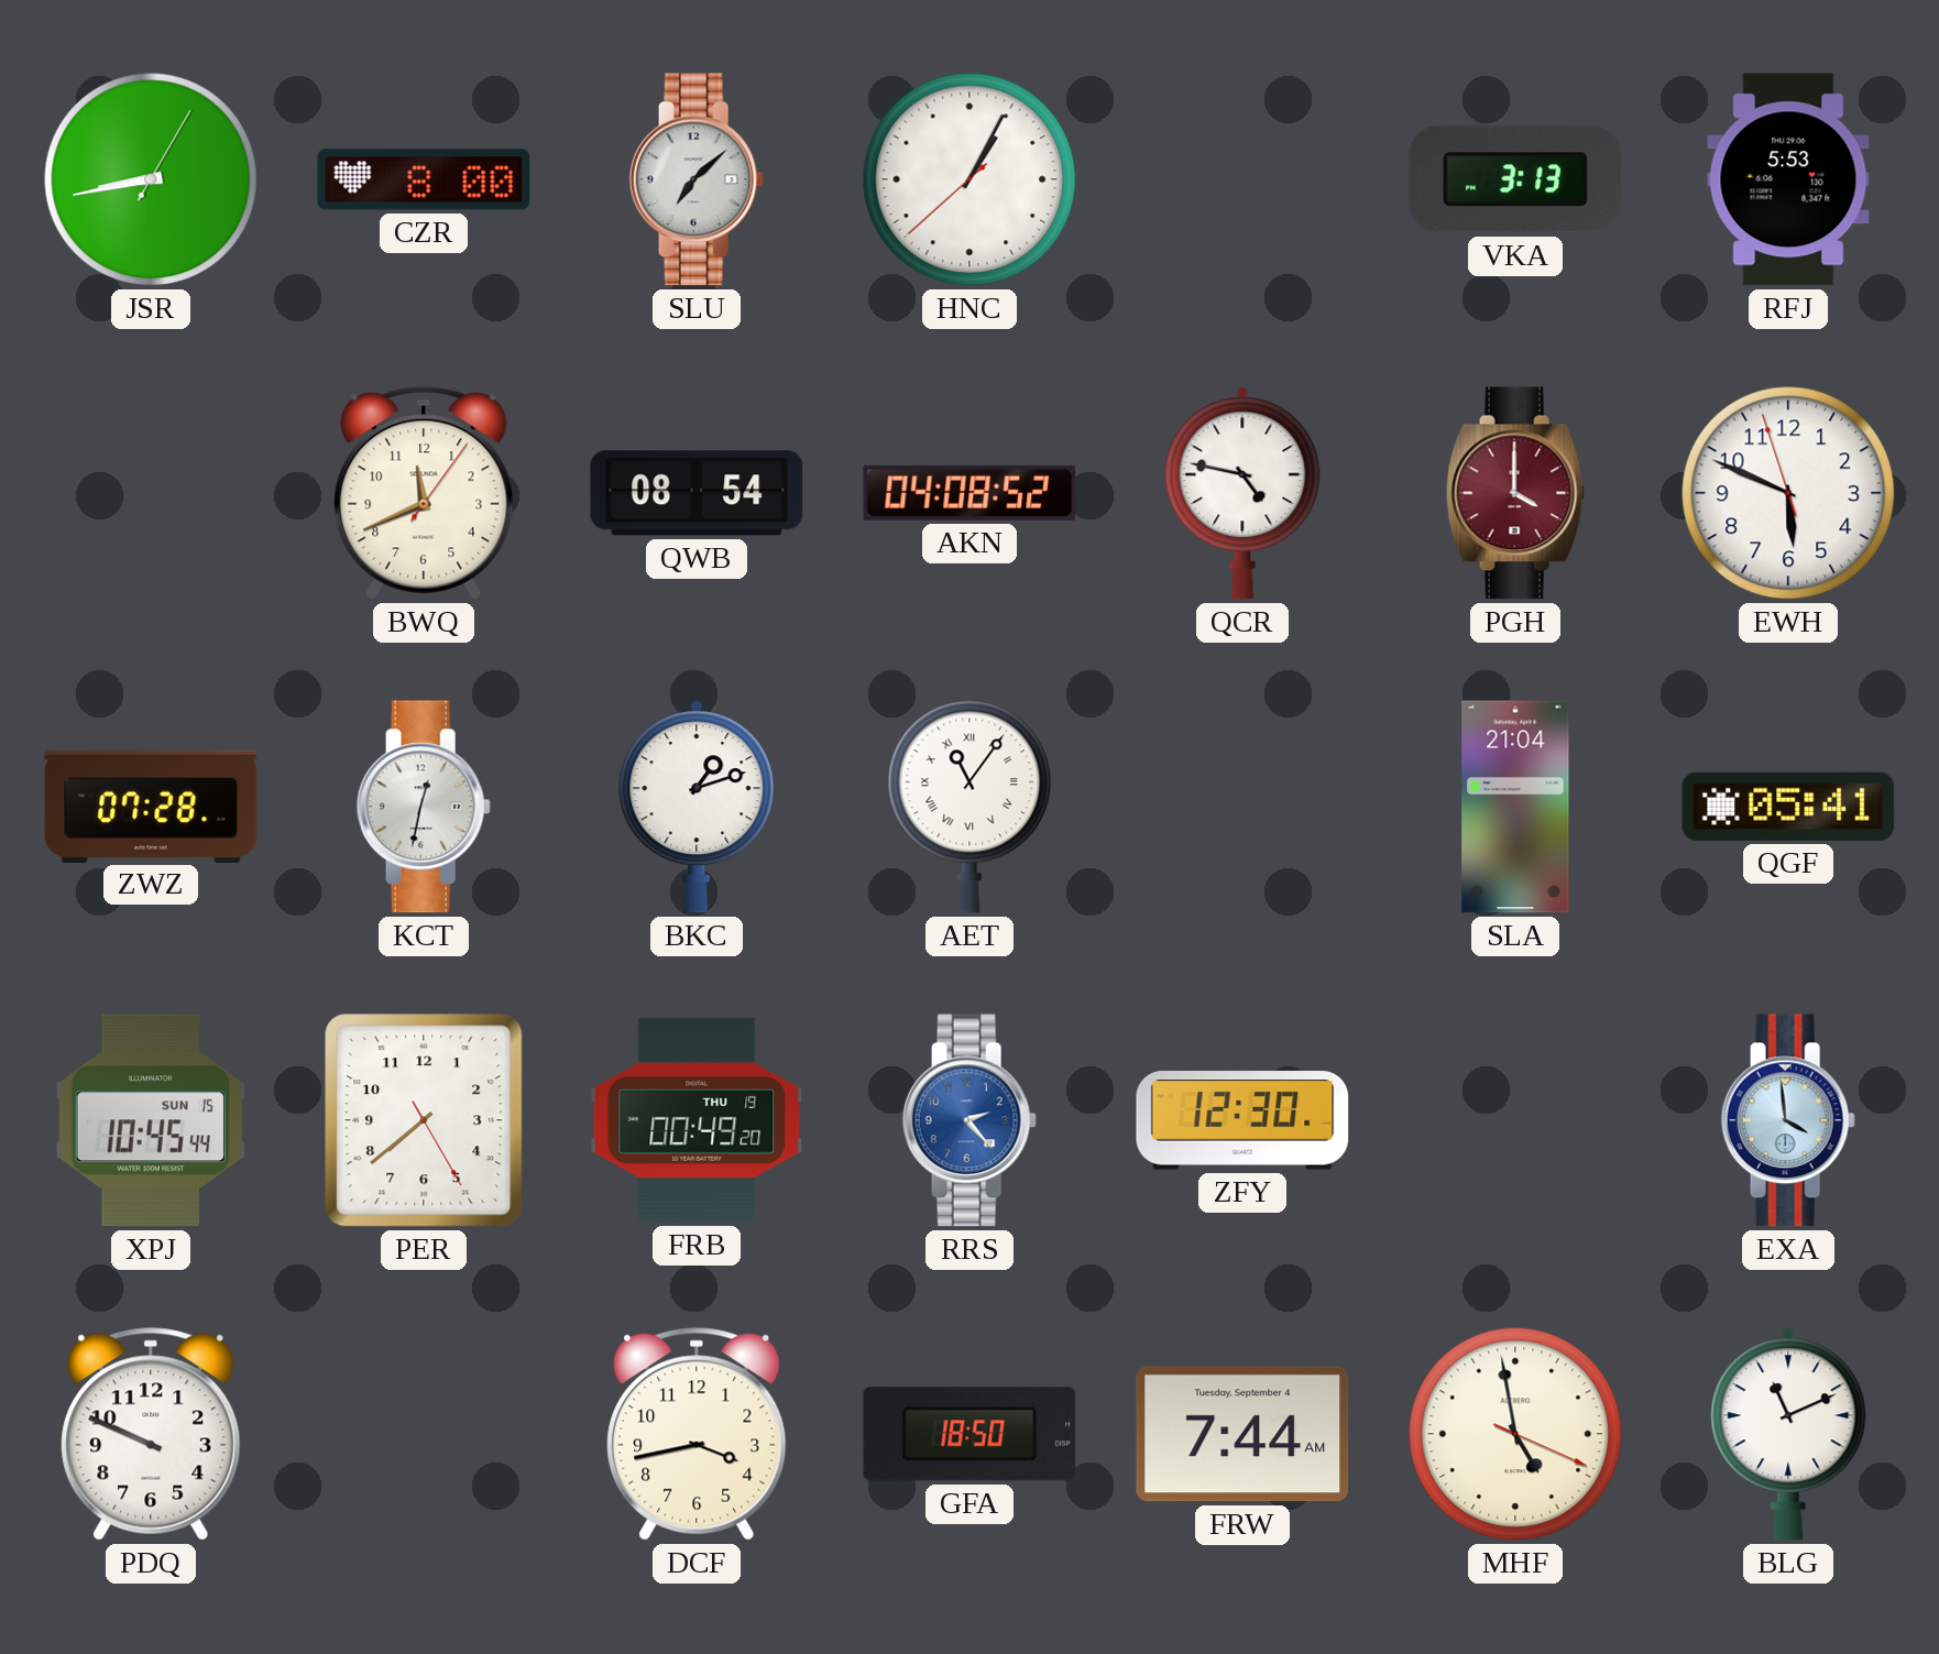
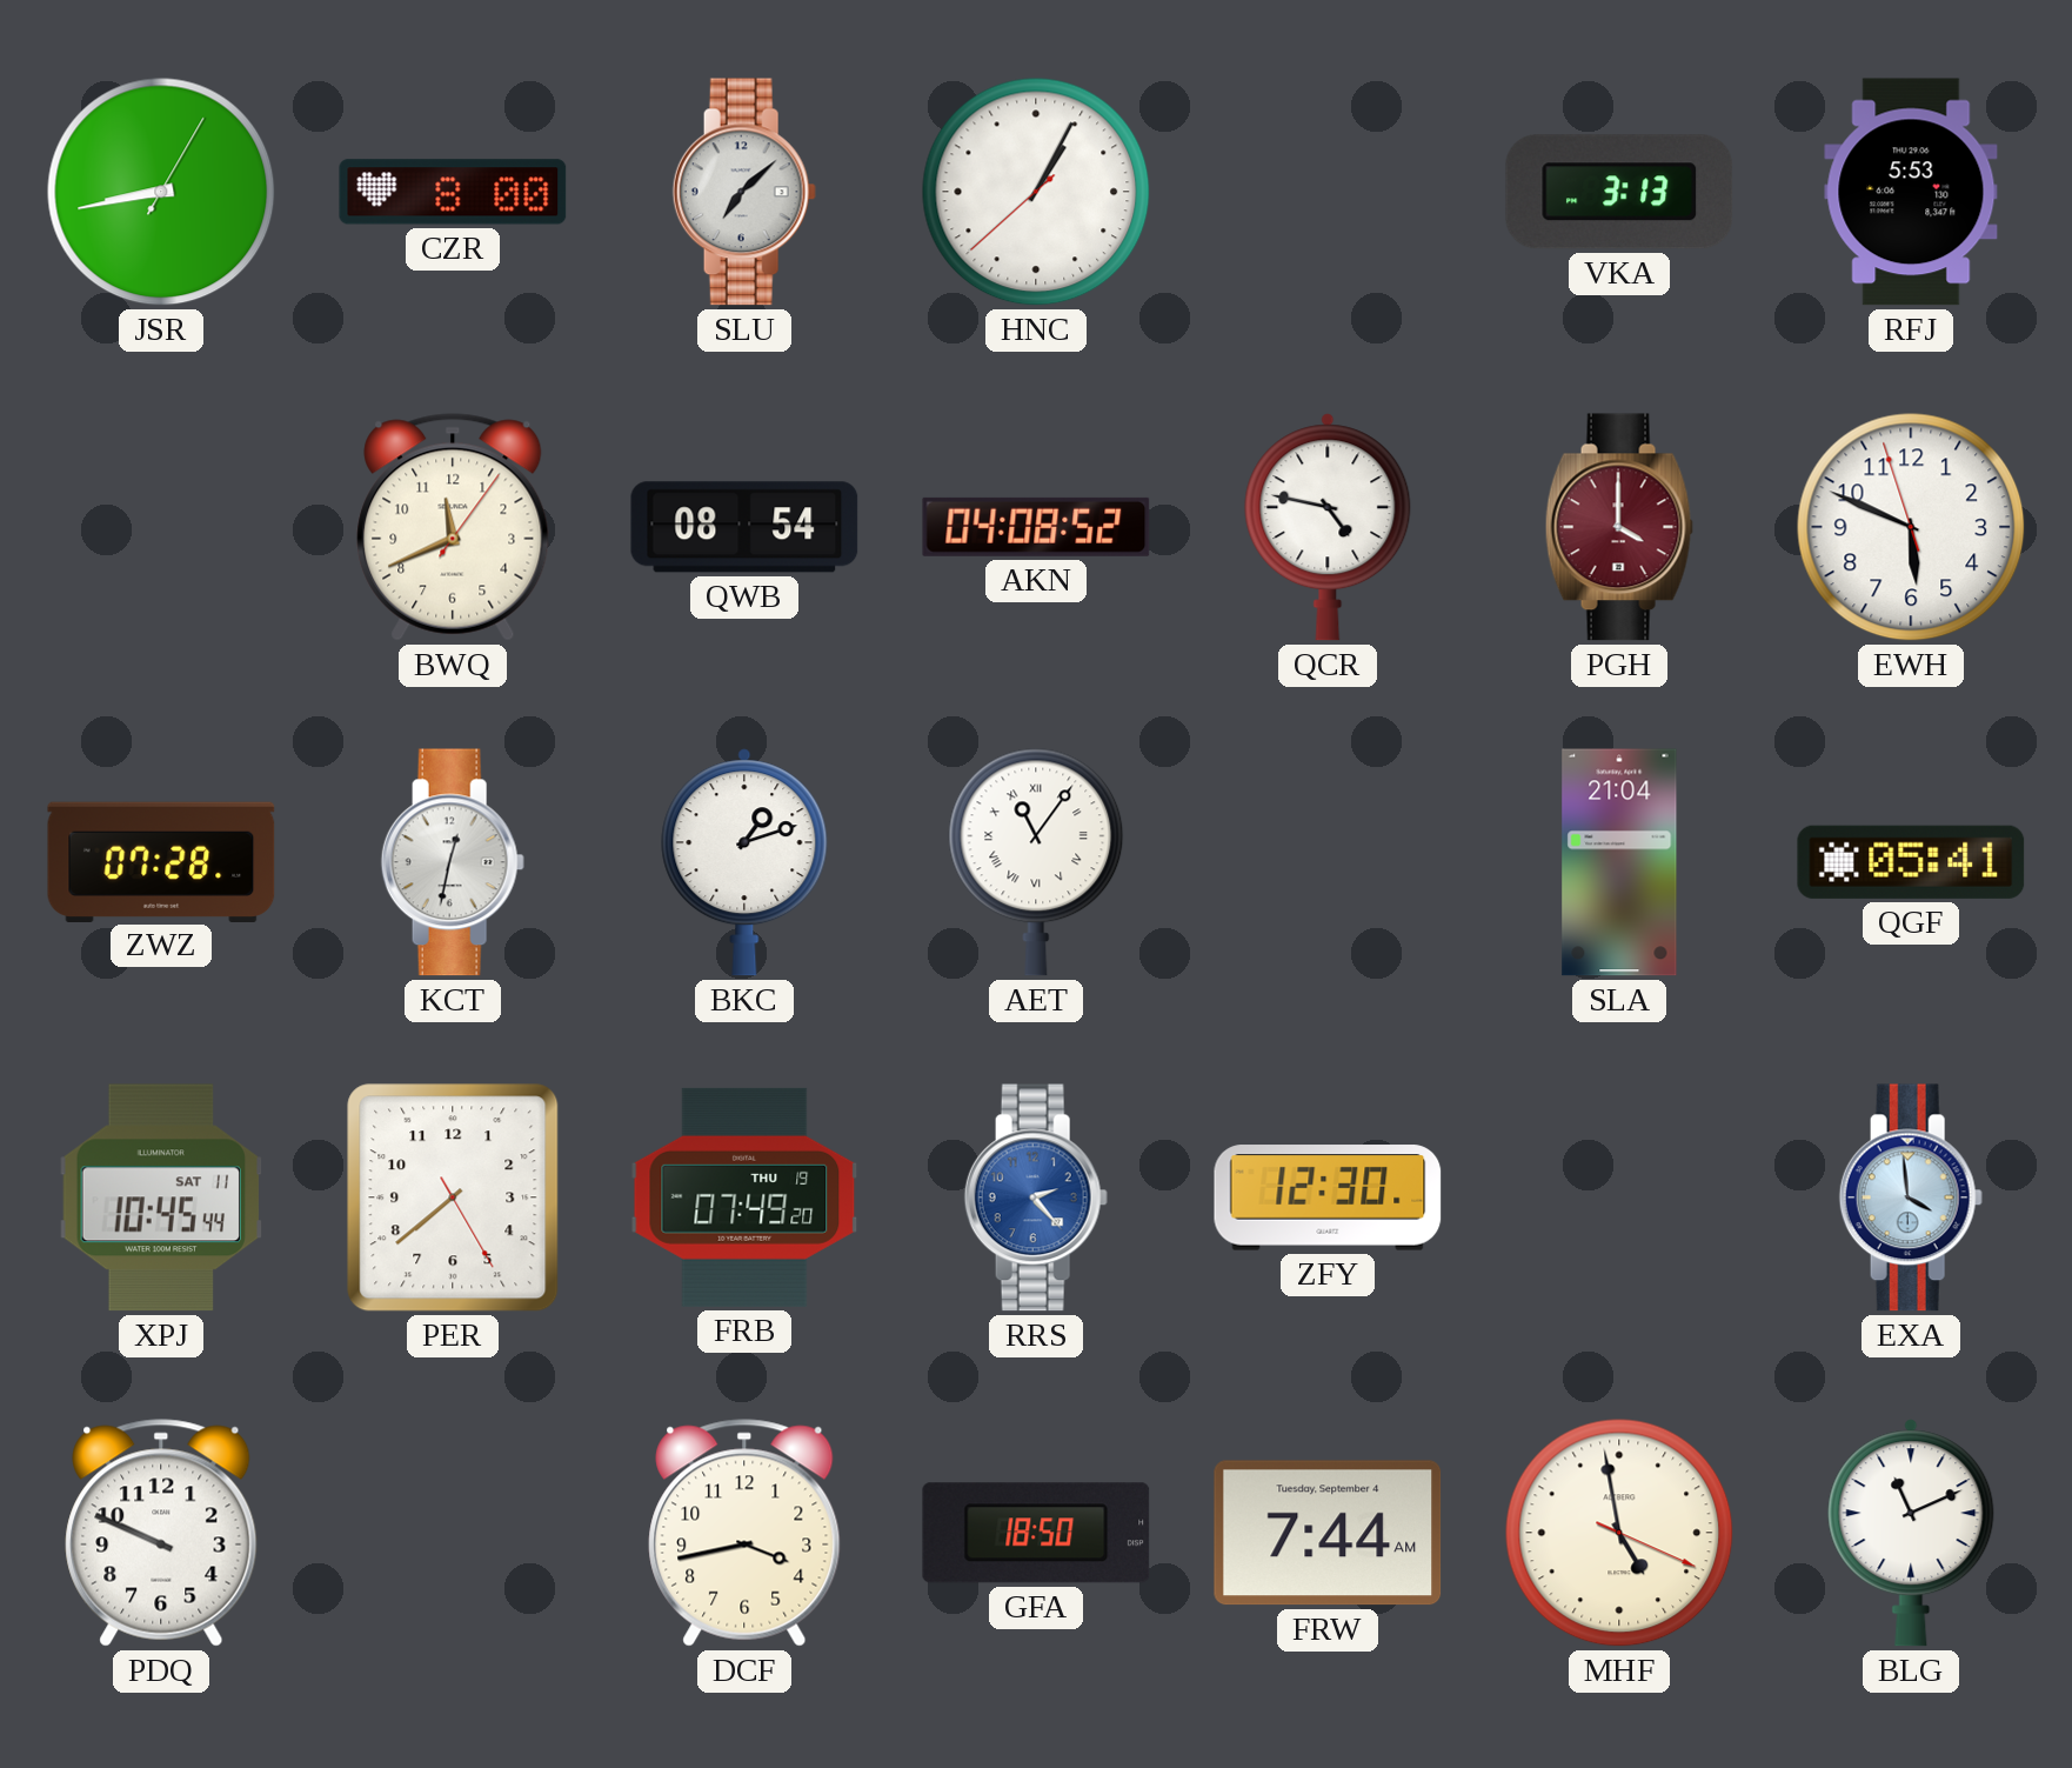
XPJ date: SUN 15 -> SAT 11 (160, 1197)
FRB: 00:49 -> 07:49 (744, 1197)
